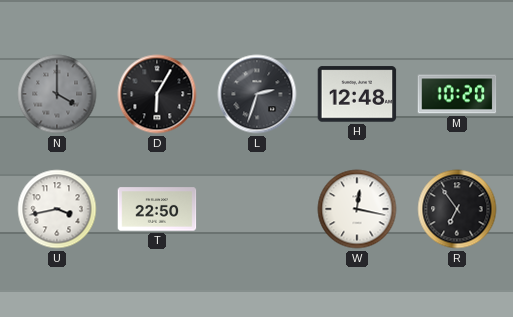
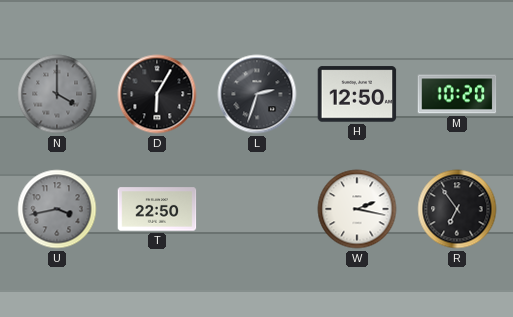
H: 12:48 -> 12:50 (357, 94)
U dial: white -> grey (57, 209)
W: 12:17 -> 2:17 (357, 209)
